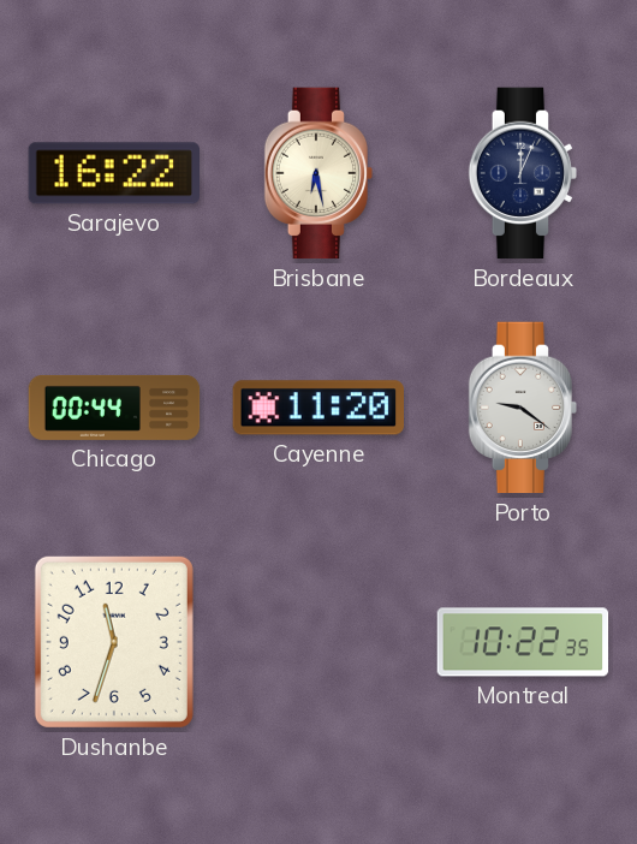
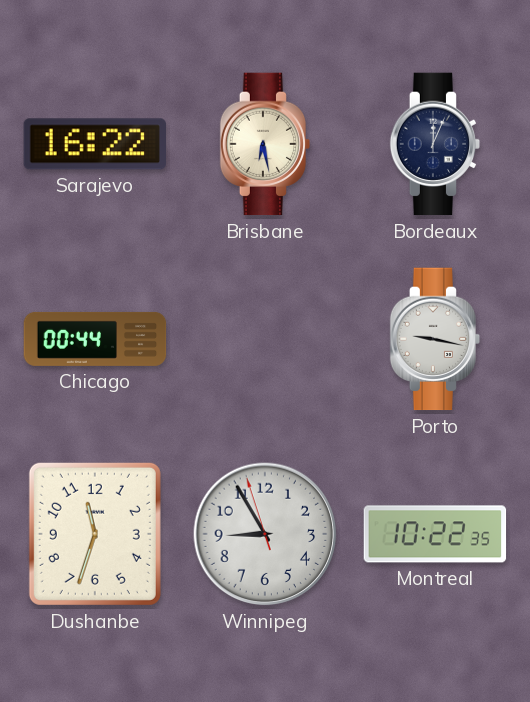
Cayenne: 11:20 -> none (317, 408)
Porto: 9:21 -> 9:17 (435, 339)
Winnipeg: none -> 8:54 (265, 534)
